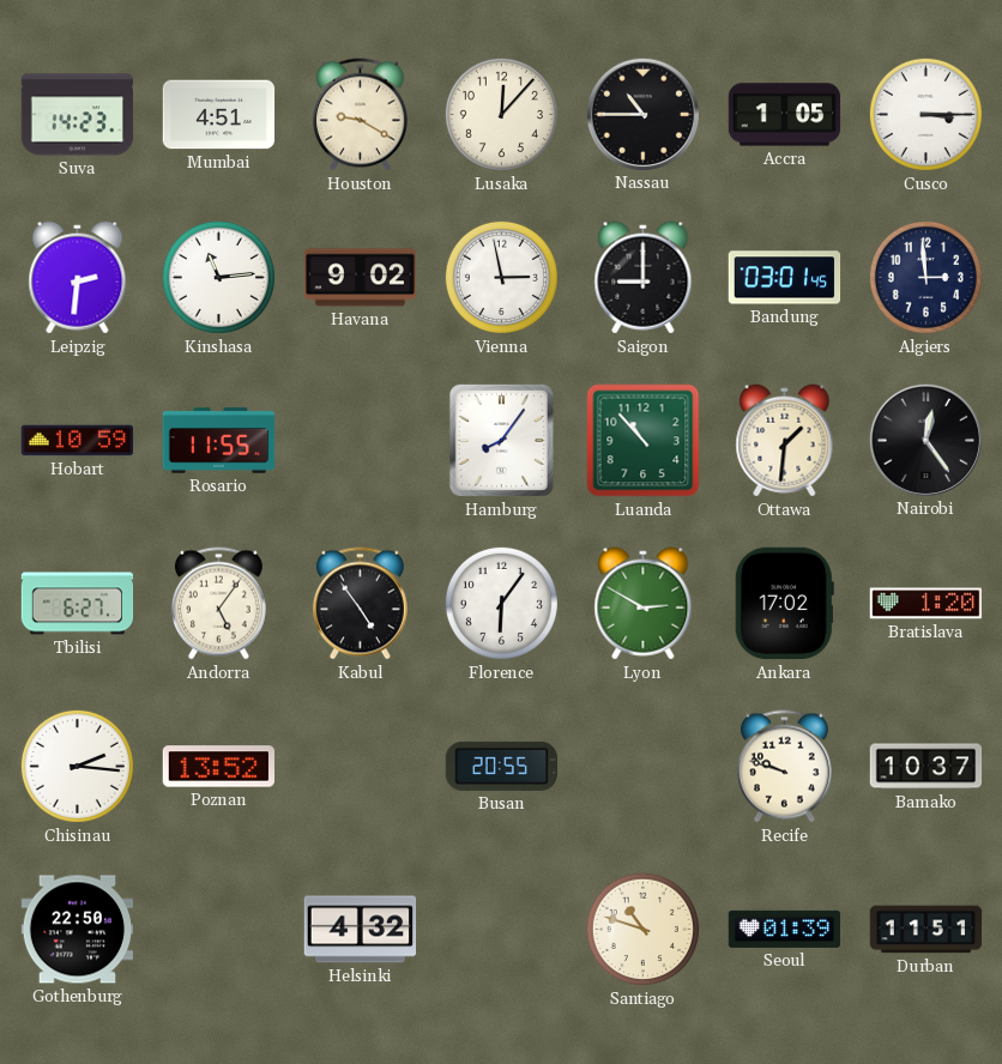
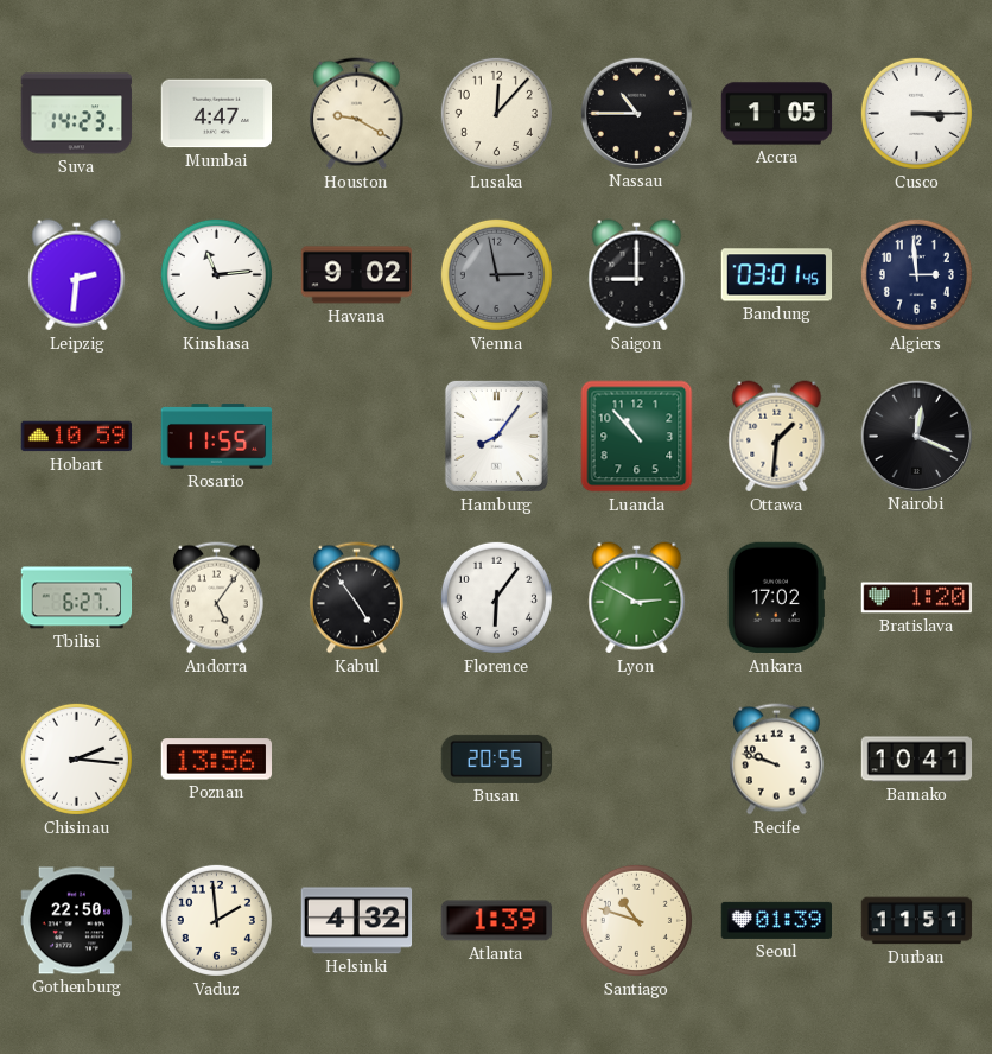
Mumbai: 4:51 -> 4:47 (217, 114)
Vienna dial: white -> grey (496, 274)
Nairobi: 12:24 -> 12:19 (916, 436)
Poznan: 13:52 -> 13:56 (217, 760)
Bamako: 10:37 -> 10:41 (917, 760)
Vaduz: none -> 1:59 (216, 920)
Atlanta: none -> 1:39 (497, 921)
